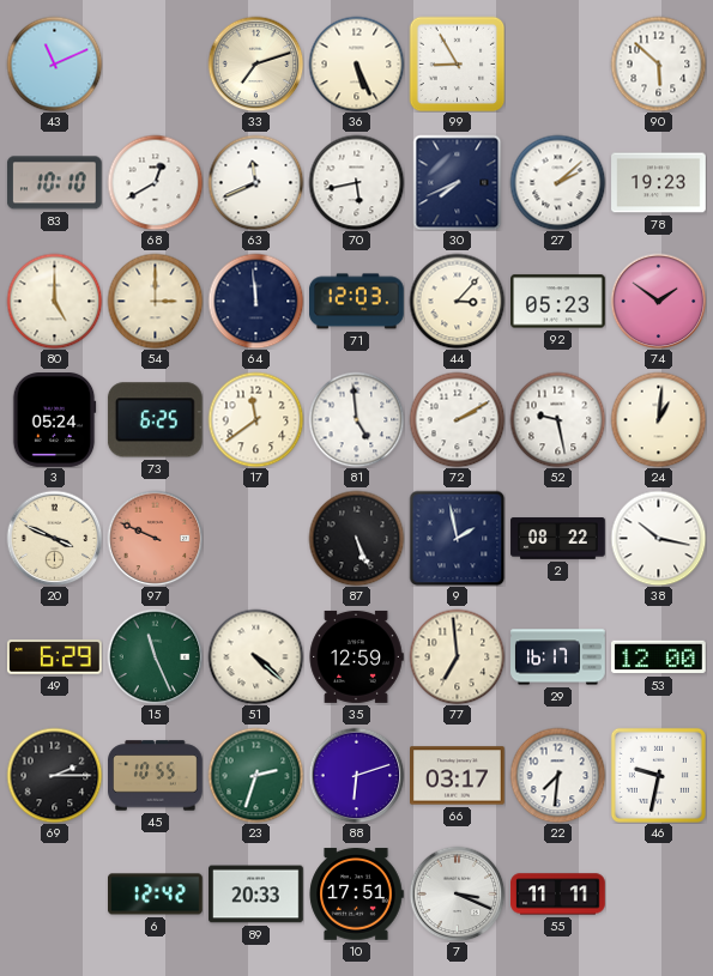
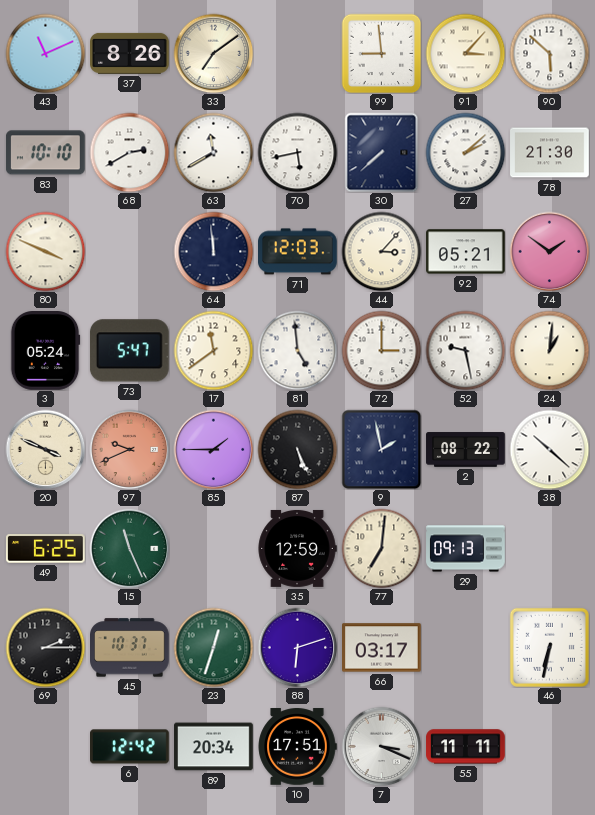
37: none -> 8:26 (130, 53)
33: 7:12 -> 7:09 (213, 53)
36: 5:26 -> none (356, 63)
99: 8:55 -> 8:59 (381, 53)
91: none -> 3:07 (465, 53)
68: 12:40 -> 2:40 (129, 152)
63: 11:41 -> 11:40 (213, 152)
30: 7:41 -> 7:38 (382, 152)
78: 19:23 -> 21:30 (550, 153)
80: 5:00 -> 3:49 (45, 251)
54: 3:00 -> none (155, 301)
92: 05:23 -> 05:21 (466, 252)
73: 6:25 -> 5:47 (129, 351)
72: 2:10 -> 3:00 (381, 350)
97: 9:49 -> 9:41 (129, 449)
85: none -> 1:45 (213, 449)
38: 10:17 -> 10:22 (549, 449)
49: 6:29 -> 6:25 (46, 549)
51: 4:22 -> none (255, 656)
77: 6:59 -> 7:01 (381, 548)
29: 16:17 -> 09:13 (466, 549)
53: 12:00 -> none (659, 657)
45: 10:55 -> 10:37 (130, 648)
23: 2:33 -> 12:33 (213, 647)
22: 7:31 -> none (557, 775)
46: 9:32 -> 6:32 (549, 647)
89: 20:33 -> 20:34 (214, 747)
